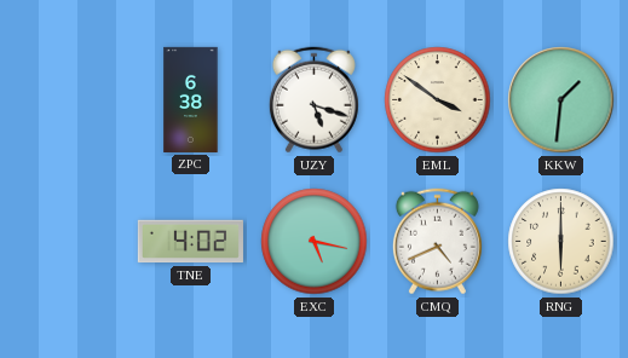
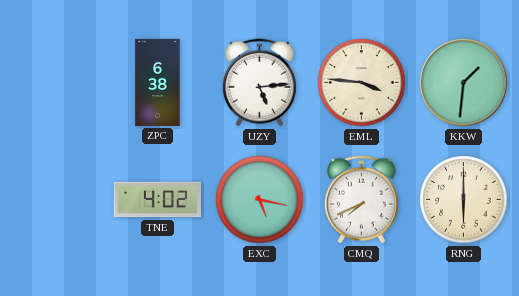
UZY: 5:18 -> 5:14 (259, 83)
EML: 3:51 -> 3:46 (362, 83)
CMQ: 4:41 -> 7:41 (361, 200)
